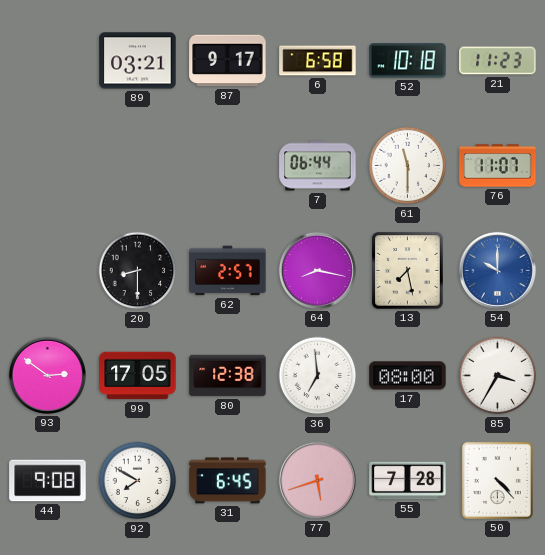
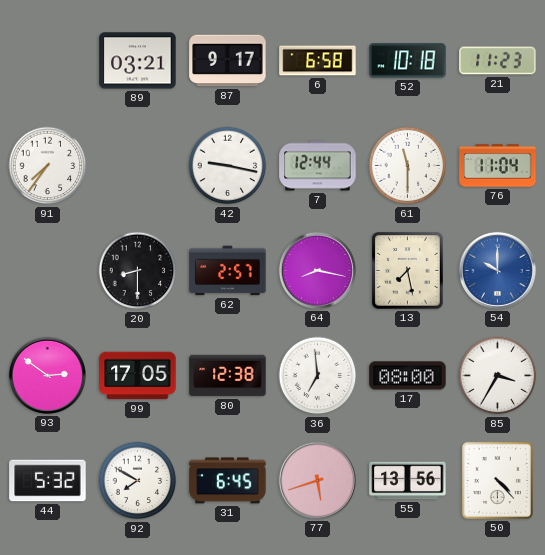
91: none -> 7:36 (48, 166)
42: none -> 9:17 (228, 166)
7: 06:44 -> 12:44 (318, 166)
76: 11:07 -> 11:04 (498, 166)
44: 9:08 -> 5:32 (48, 481)
55: 7:28 -> 13:56 (408, 481)
